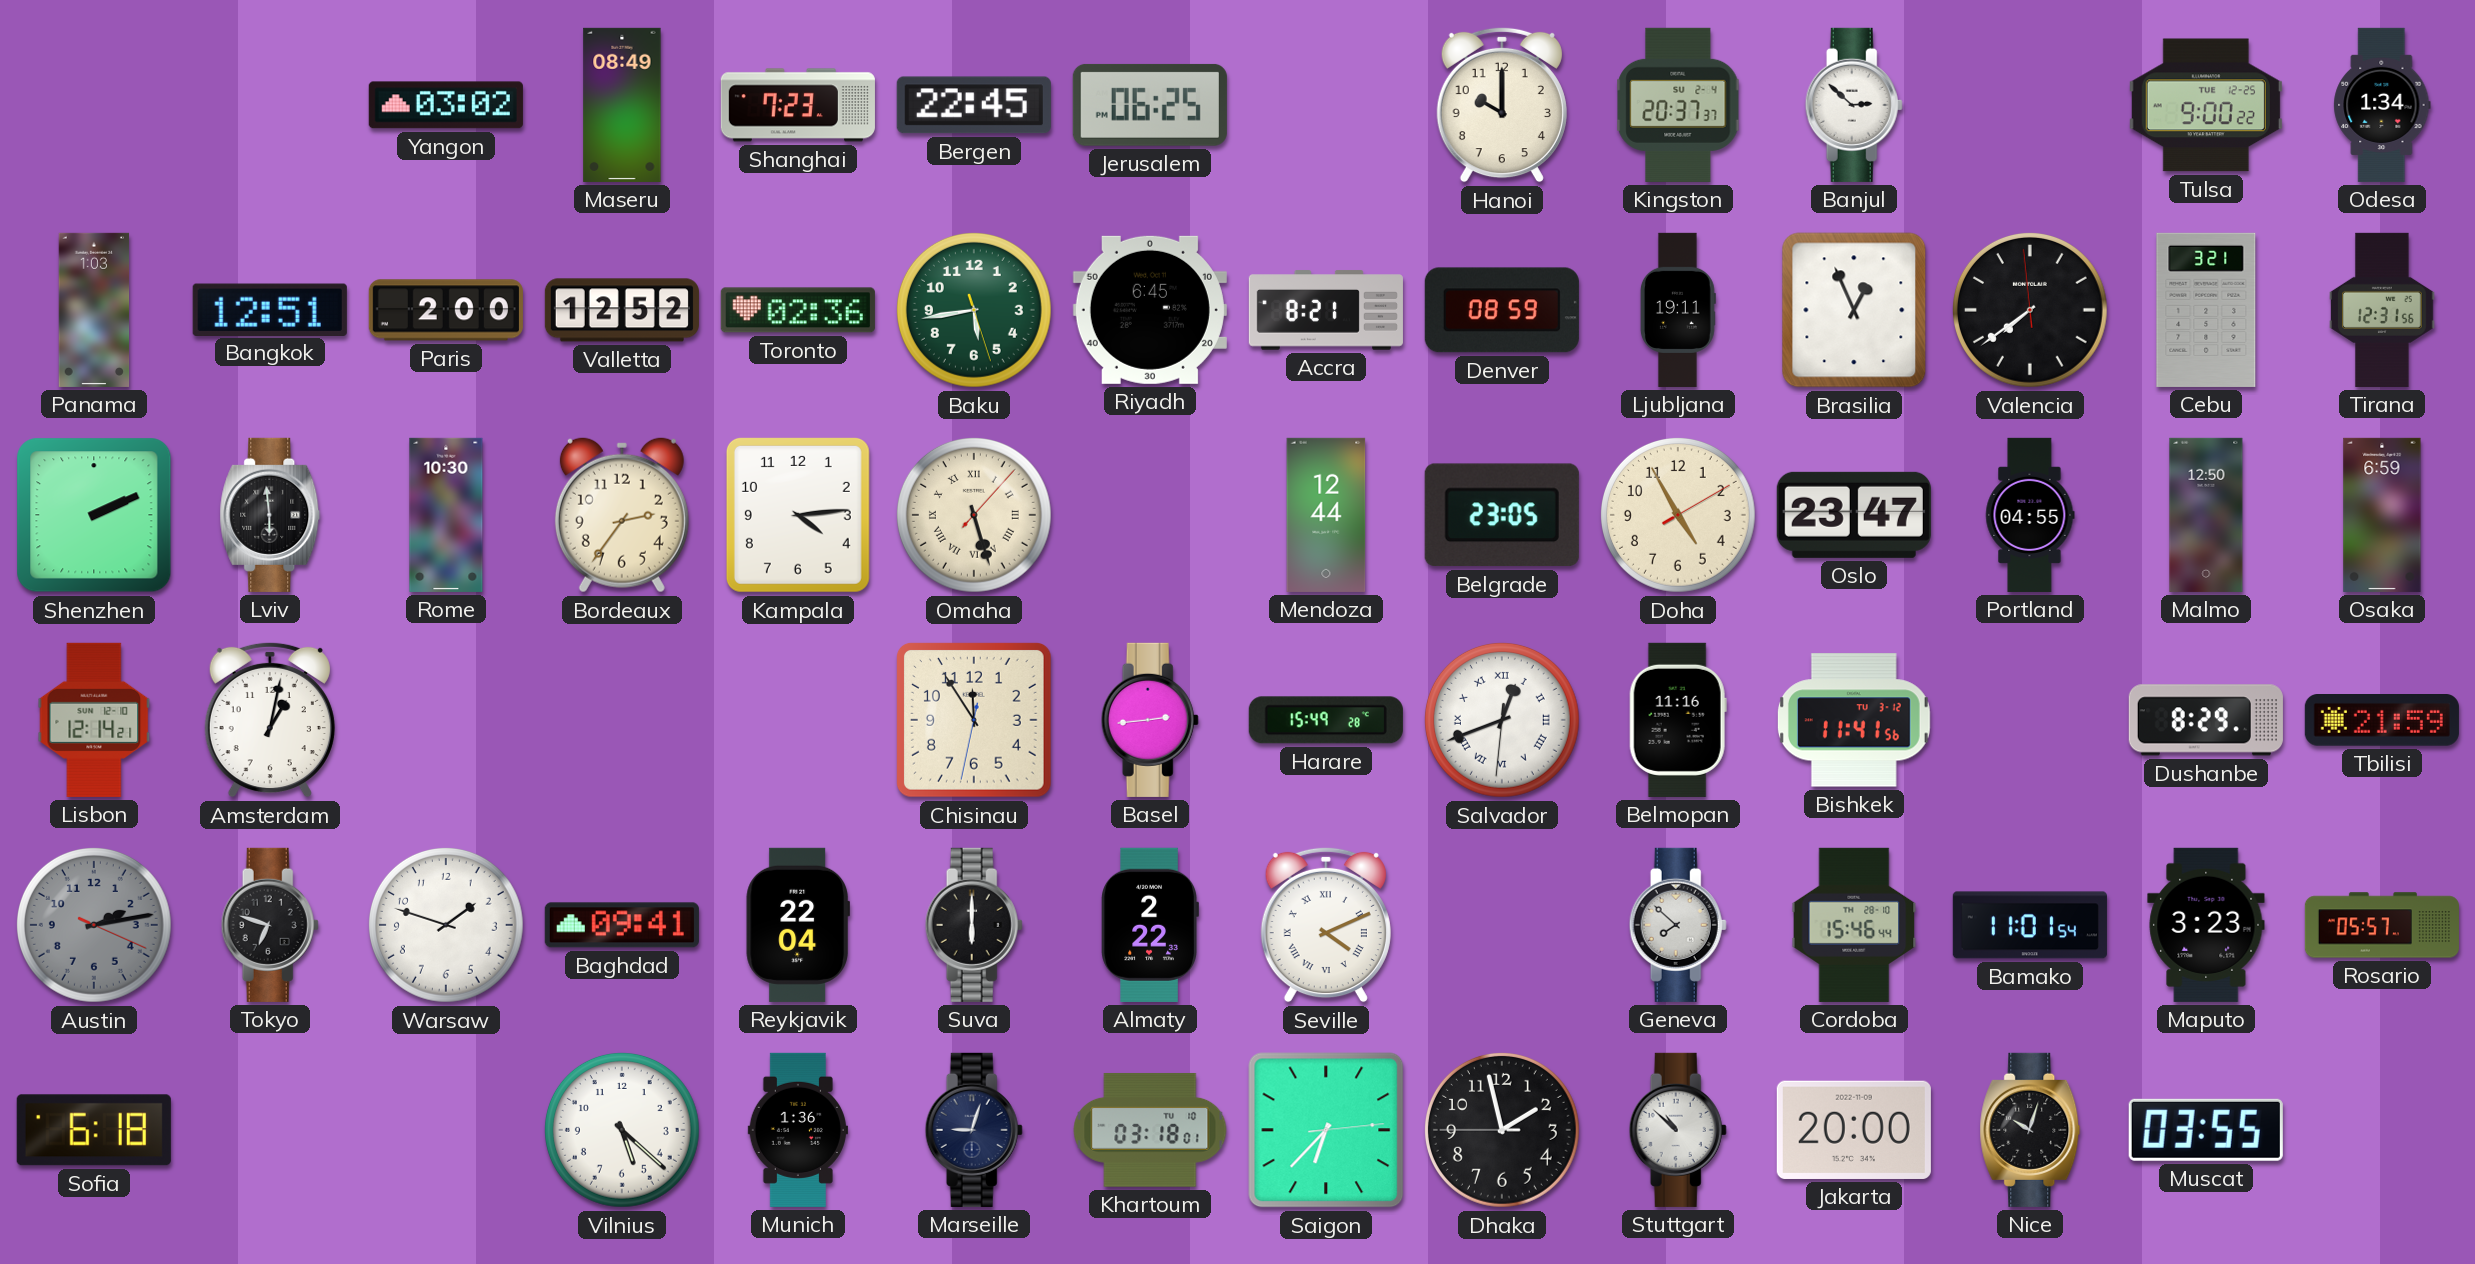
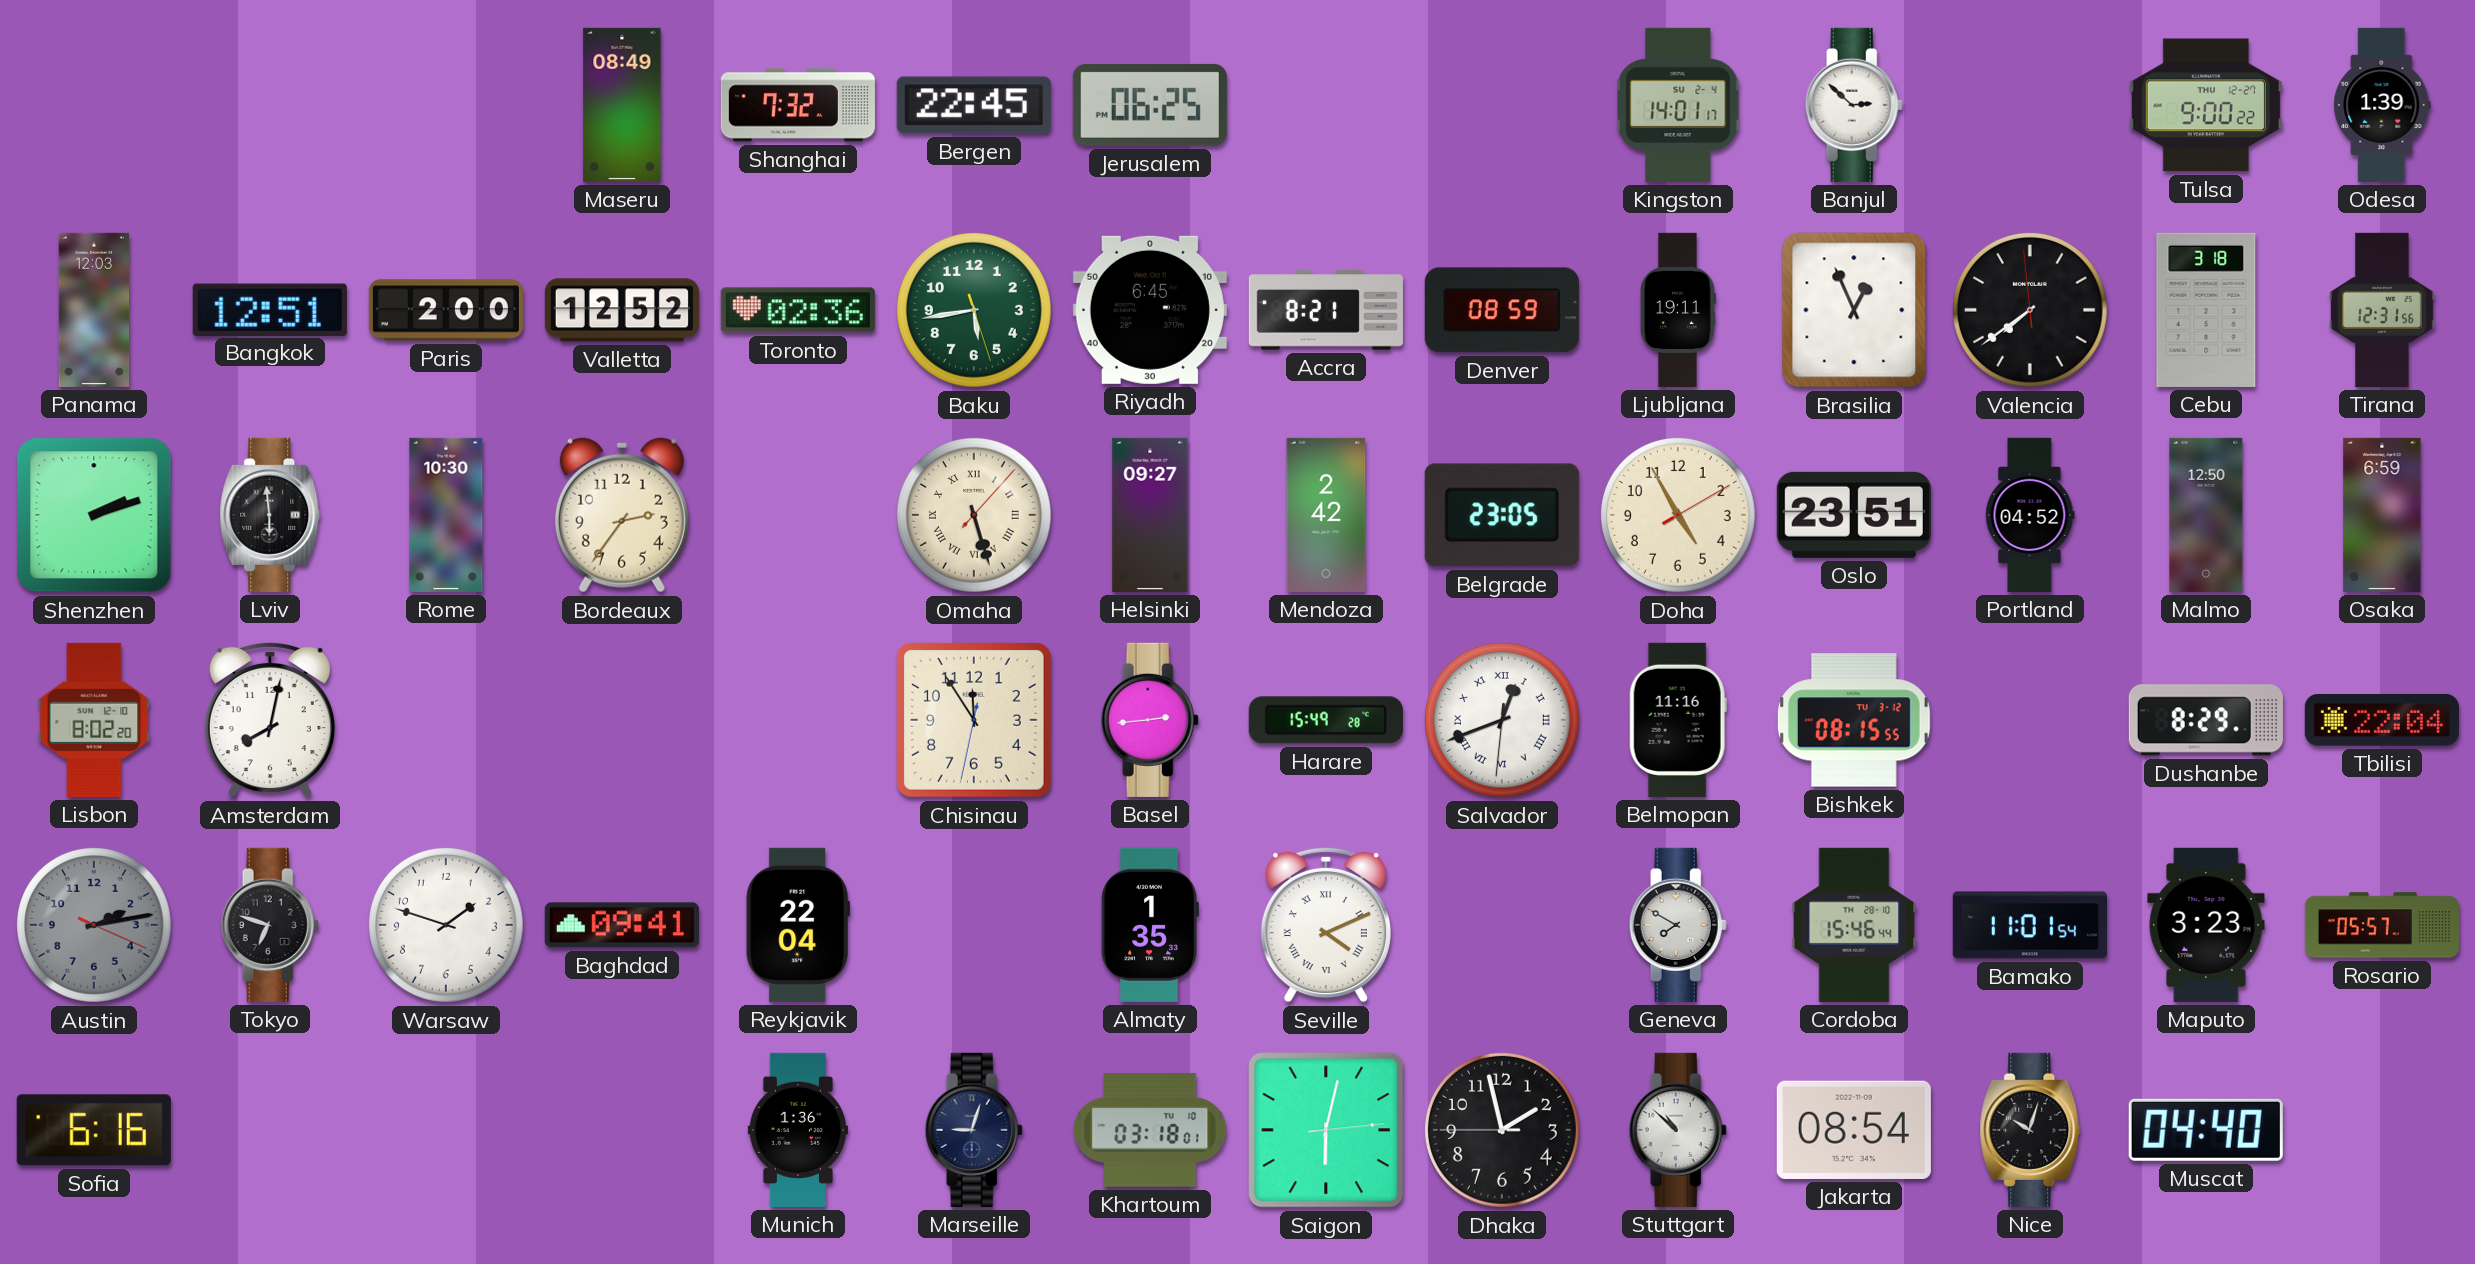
Yangon: 03:02 -> none (446, 105)
Shanghai: 7:23 -> 7:32 (798, 105)
Hanoi: 10:00 -> none (1502, 105)
Kingston: 20:37 -> 14:01 (1678, 105)
Tulsa date: TUE 12-25 -> THU 12-27 (2206, 105)
Odesa: 1:34 -> 1:39 (2382, 105)
Panama: 1:03 -> 12:03 (94, 310)
Cebu: 3:21 -> 3:18 (2206, 310)
Shenzhen: 2:11 -> 2:12 (94, 515)
Kampala: 4:14 -> none (798, 515)
Helsinki: none -> 09:27 (1150, 515)
Mendoza: 12:44 -> 2:42 (1326, 515)
Oslo: 23:47 -> 23:51 (1854, 515)
Portland: 04:55 -> 04:52 (2030, 515)
Lisbon: 12:14 -> 8:02 (94, 720)
Amsterdam: 1:02 -> 8:02 (270, 720)
Bishkek: 11:41 -> 08:15 (1854, 720)
Tbilisi: 21:59 -> 22:04 (2382, 721)
Suva: 6:00 -> none (974, 925)
Almaty: 2:22 -> 1:35 (1150, 925)
Geneva: 7:52 -> 7:50 (1678, 925)
Sofia: 6:18 -> 6:16 (94, 1130)
Vilnius: 5:22 -> none (622, 1130)
Saigon: 6:37 -> 6:02 (1326, 1130)
Jakarta: 20:00 -> 08:54 (1854, 1130)
Muscat: 03:55 -> 04:40 (2206, 1130)
